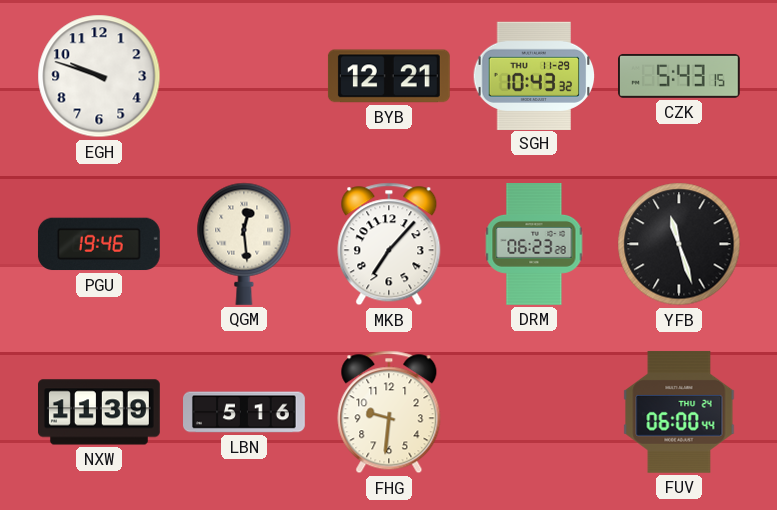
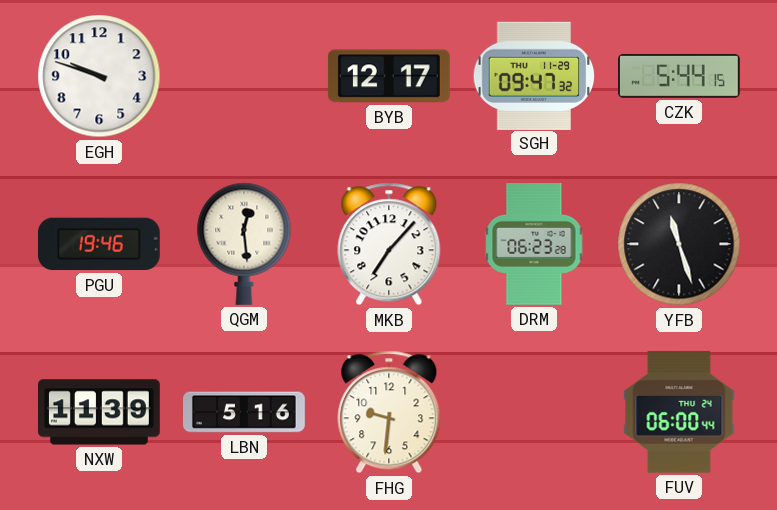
BYB: 12:21 -> 12:17 (389, 76)
SGH: 10:43 -> 09:47 (534, 75)
CZK: 5:43 -> 5:44 (680, 76)
